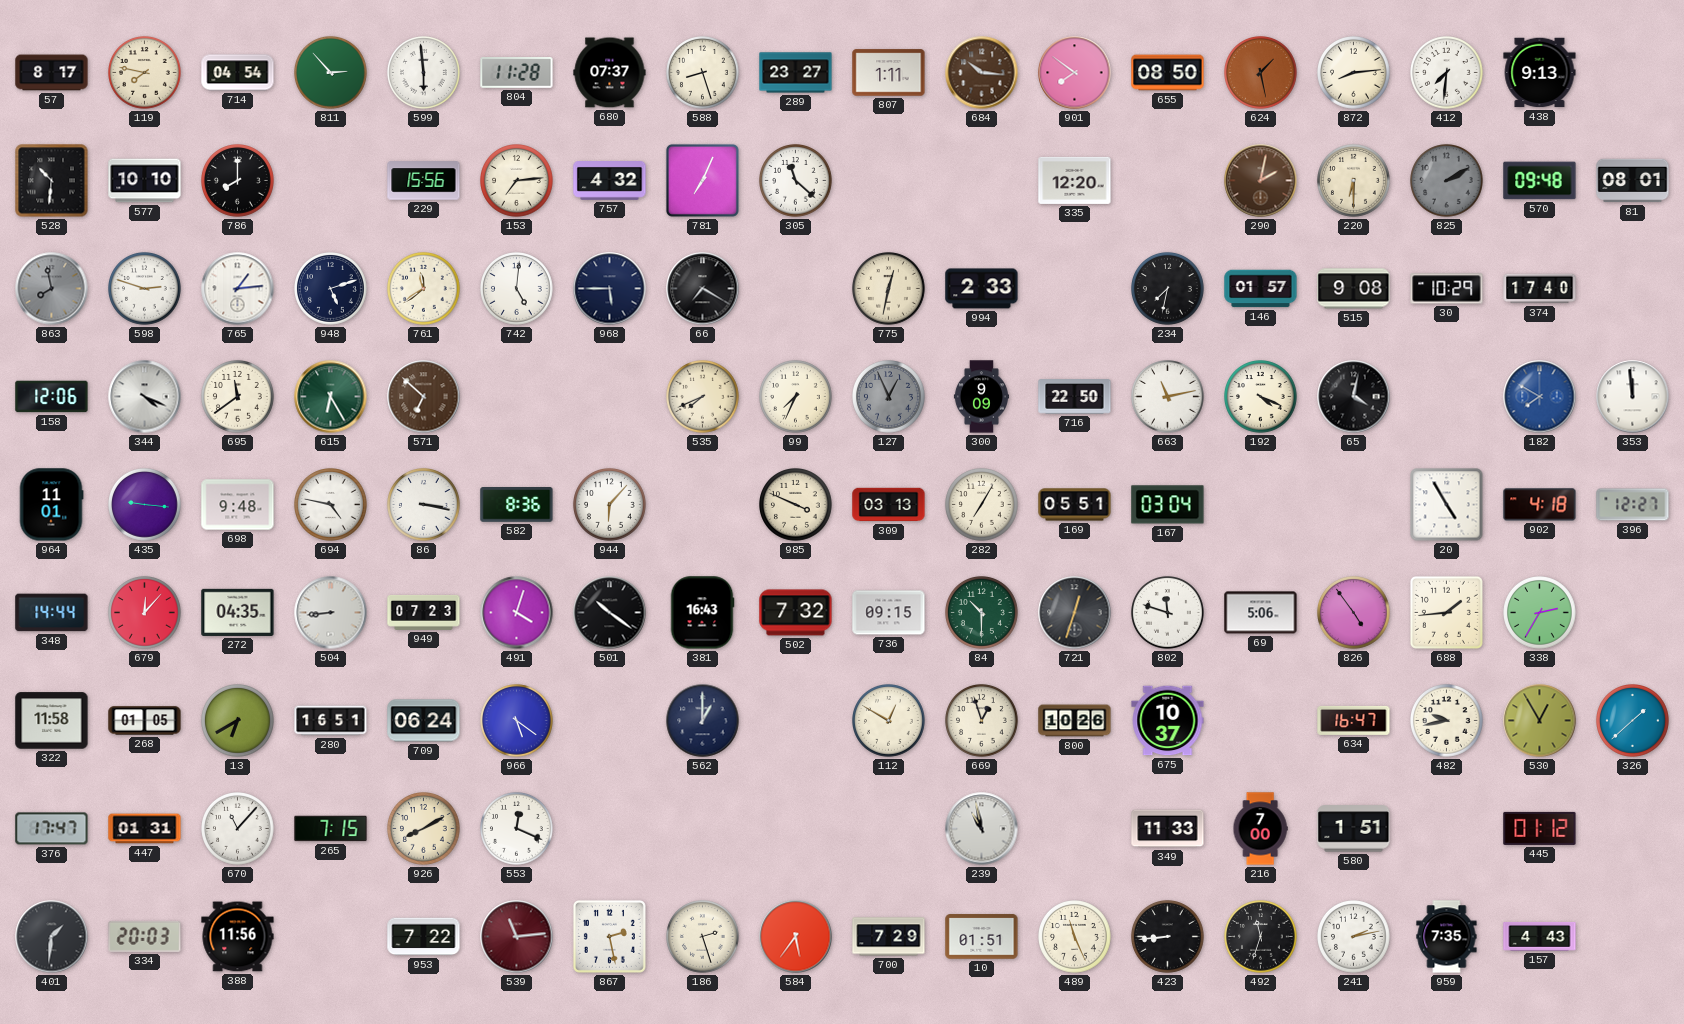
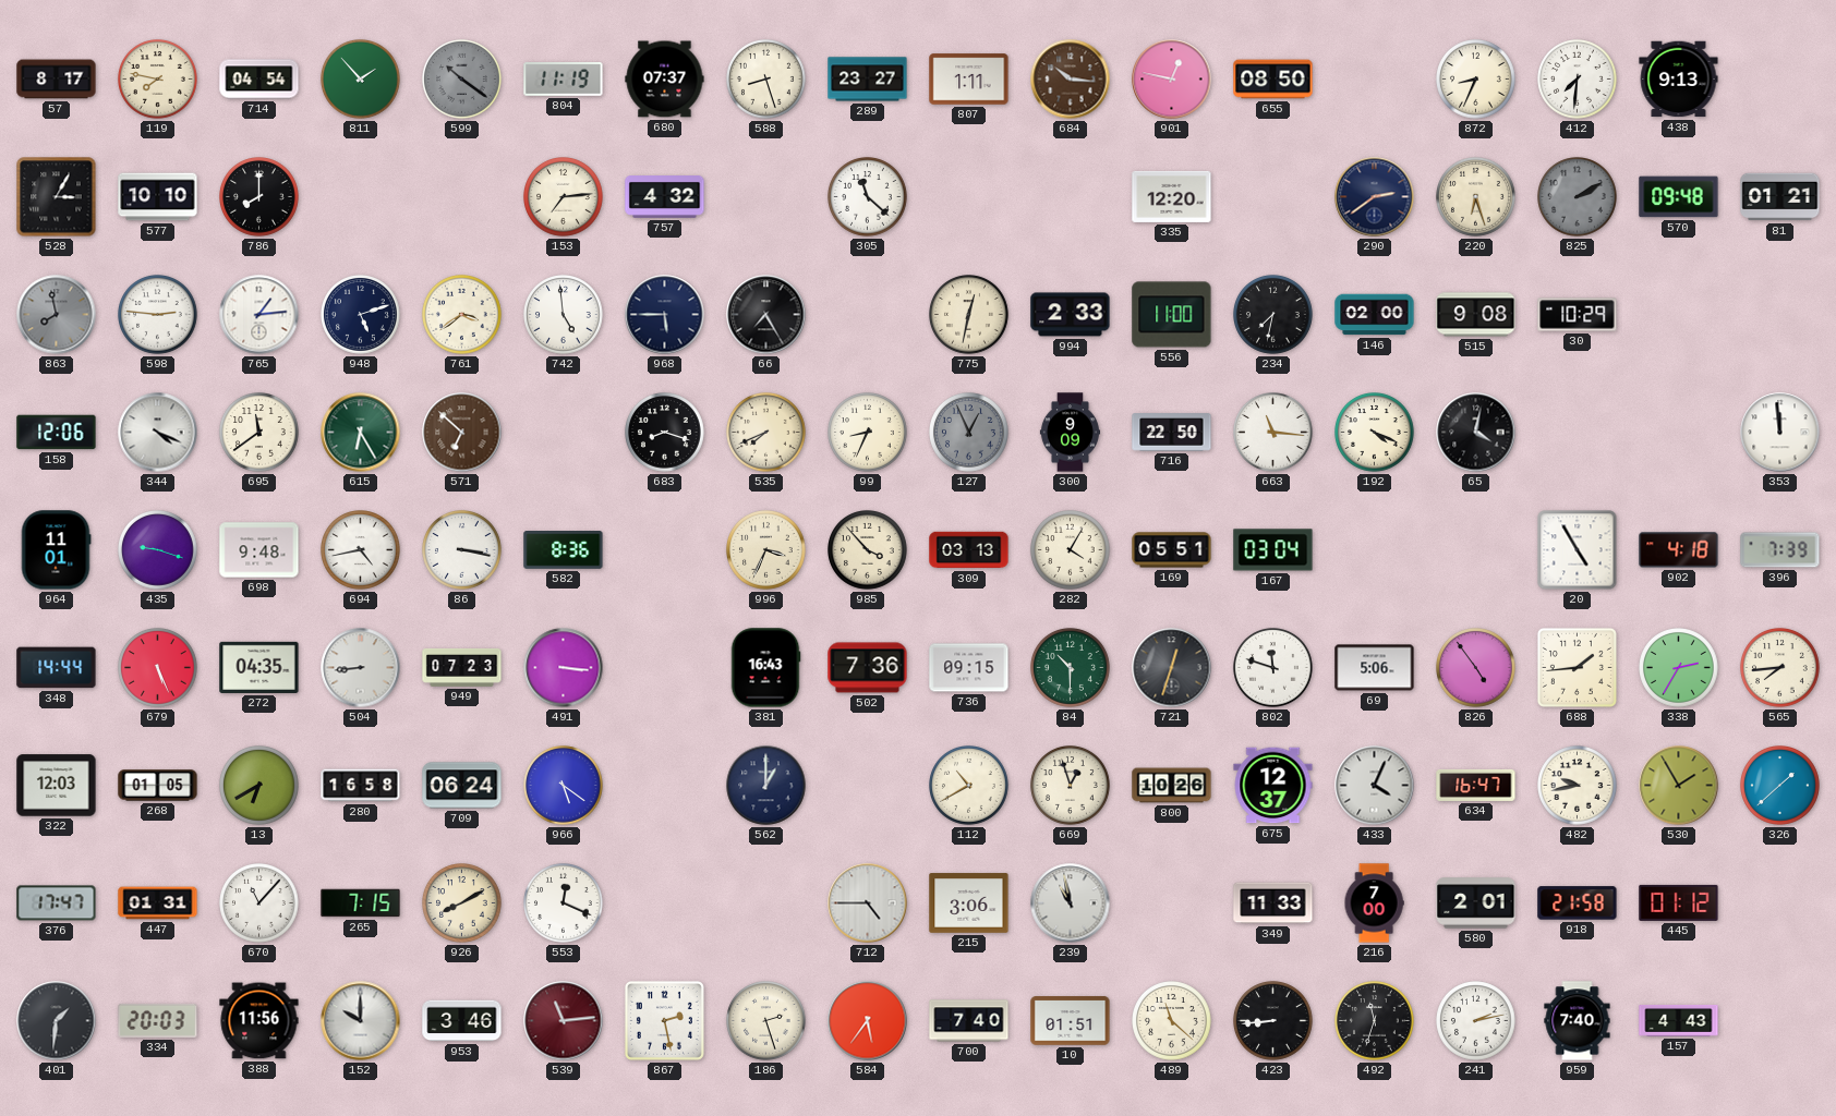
811: 2:53 -> 1:53 (361, 80)
599: 5:59 -> 10:21 (462, 80)
599 dial: white -> grey (462, 80)
804: 11:28 -> 11:19 (564, 80)
901: 7:51 -> 12:47 (1172, 80)
624: 1:28 -> none (1261, 73)
872: 8:14 -> 8:34 (1476, 80)
528: 10:31 -> 3:05 (57, 197)
229: 15:56 -> none (424, 181)
781: 7:04 -> none (702, 180)
290: 2:02 -> 2:39 (1375, 197)
290 dial: brown -> navy (1375, 197)
220: 6:30 -> 6:27 (1476, 197)
81: 08:01 -> 01:21 (1780, 197)
598: 2:48 -> 2:46 (158, 315)
761: 11:39 -> 3:39 (462, 315)
742: 5:01 -> 4:59 (564, 315)
66: 7:20 -> 7:25 (766, 315)
556: none -> 11:00 (1172, 315)
146: 01:57 -> 02:00 (1375, 315)
374: 17:40 -> none (1540, 289)
683: none -> 8:18 (665, 433)
99: 7:34 -> 8:34 (868, 433)
663: 11:13 -> 11:16 (1273, 433)
182: 7:50 -> none (1540, 397)
435: 9:16 -> 9:18 (158, 550)
694: 4:47 -> 4:43 (361, 550)
944: 6:07 -> none (610, 505)
996: none -> 3:34 (766, 550)
985: 3:49 -> 3:53 (868, 550)
282: 7:05 -> 4:05 (1071, 550)
396: 12:27 -> 7:39 (1780, 550)
679: 12:07 -> 5:26 (158, 668)
491: 4:03 -> 3:16 (564, 668)
501: 10:21 -> none (610, 613)
502: 7:32 -> 7:36 (868, 668)
565: none -> 7:44 (1780, 668)
322: 11:58 -> 12:03 (57, 786)
280: 16:51 -> 16:58 (361, 786)
112: 12:50 -> 10:40 (969, 786)
675: 10:37 -> 12:37 (1273, 786)
433: none -> 4:04 (1375, 786)
530: 12:55 -> 1:55 (1679, 786)
712: none -> 4:45 (868, 903)
215: none -> 3:06 (969, 903)
580: 1:51 -> 2:01 (1476, 903)
918: none -> 21:58 (1578, 903)
152: none -> 10:00 (361, 1021)
953: 7:22 -> 3:46 (462, 1021)
700: 7:29 -> 7:40 (969, 1021)
489: 11:26 -> 11:22 (1172, 1021)
959: 7:35 -> 7:40 (1578, 1021)
